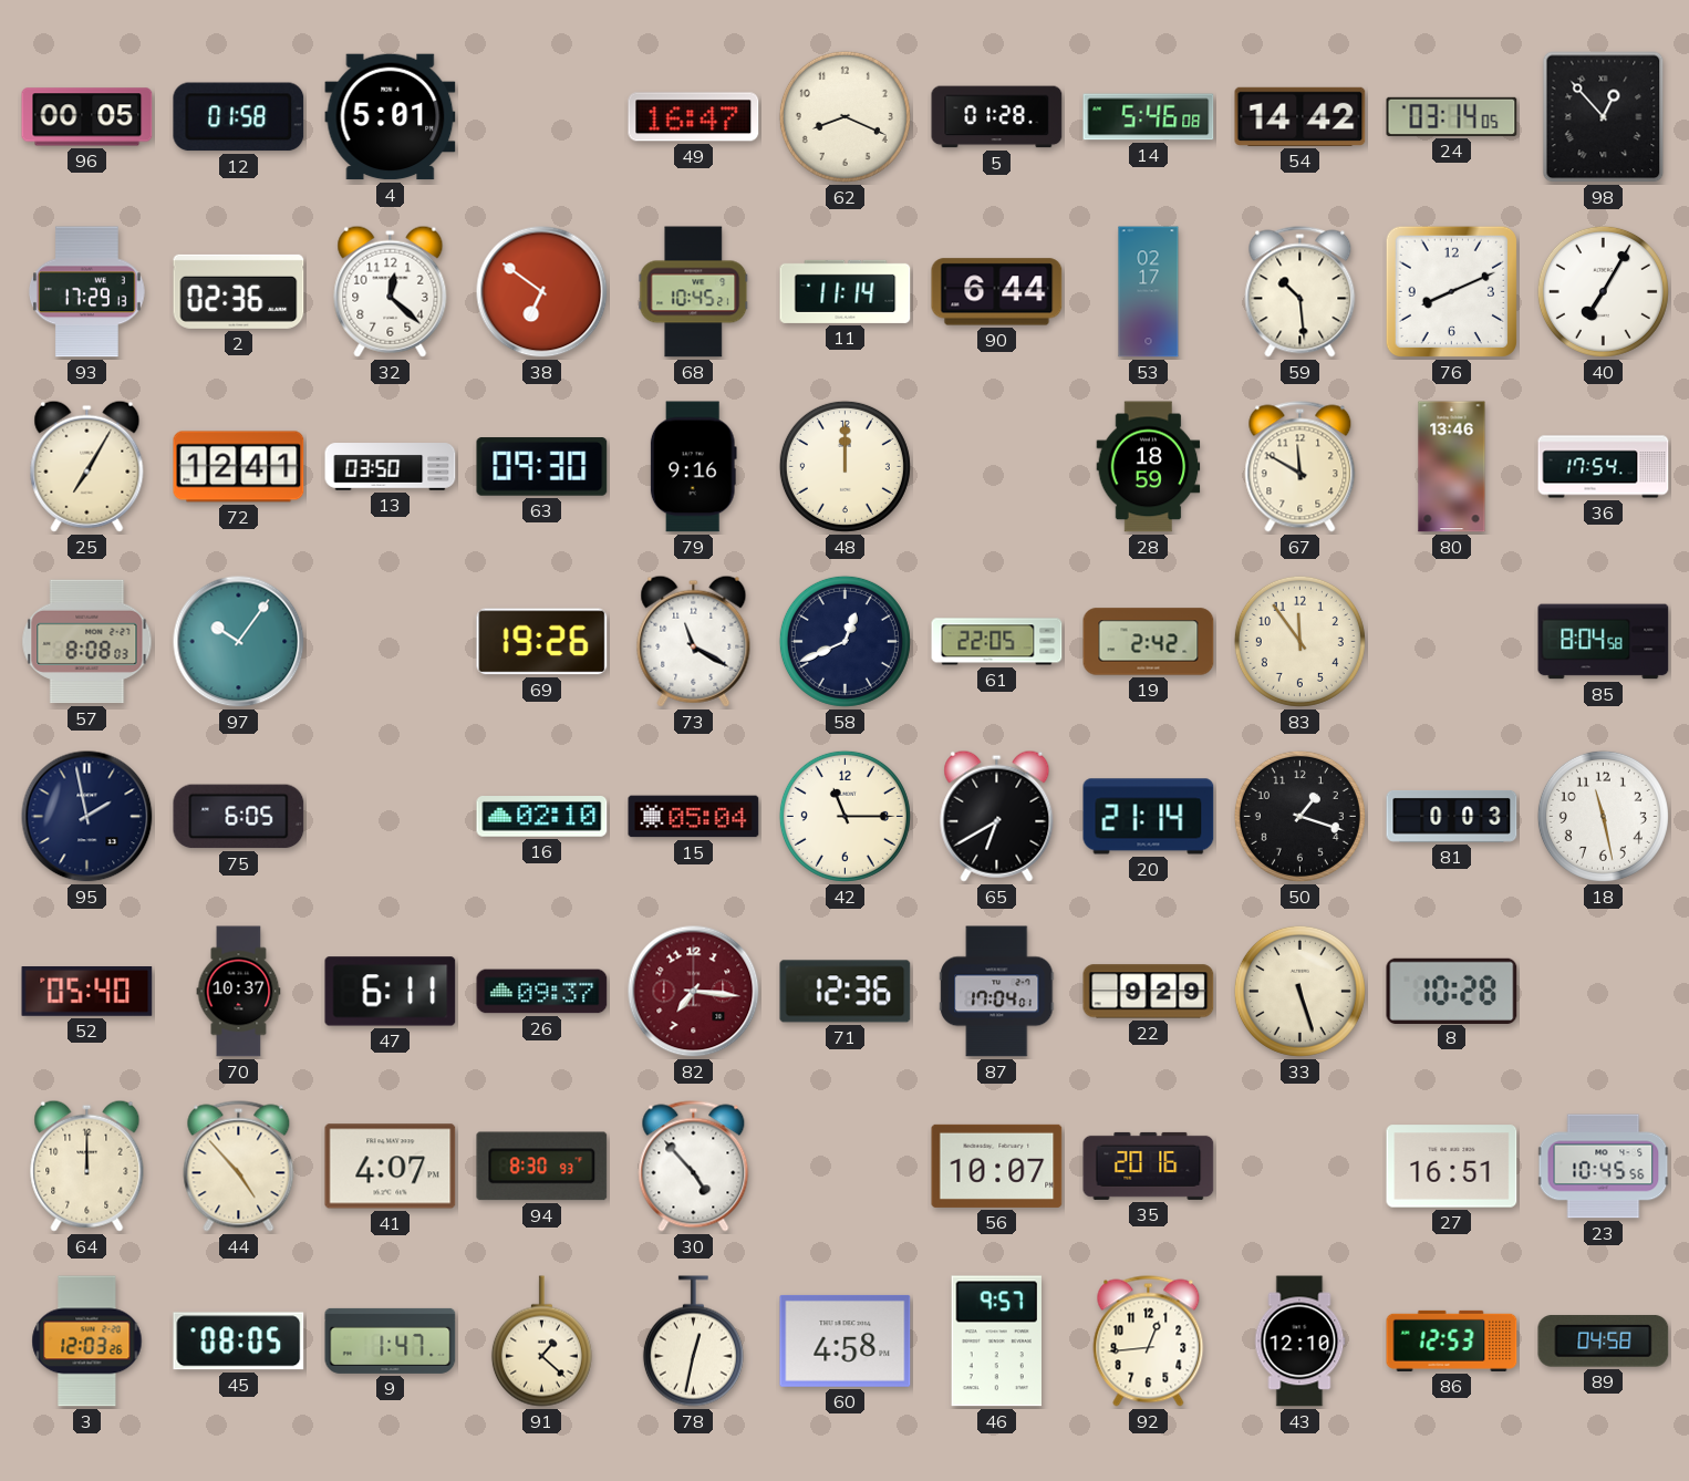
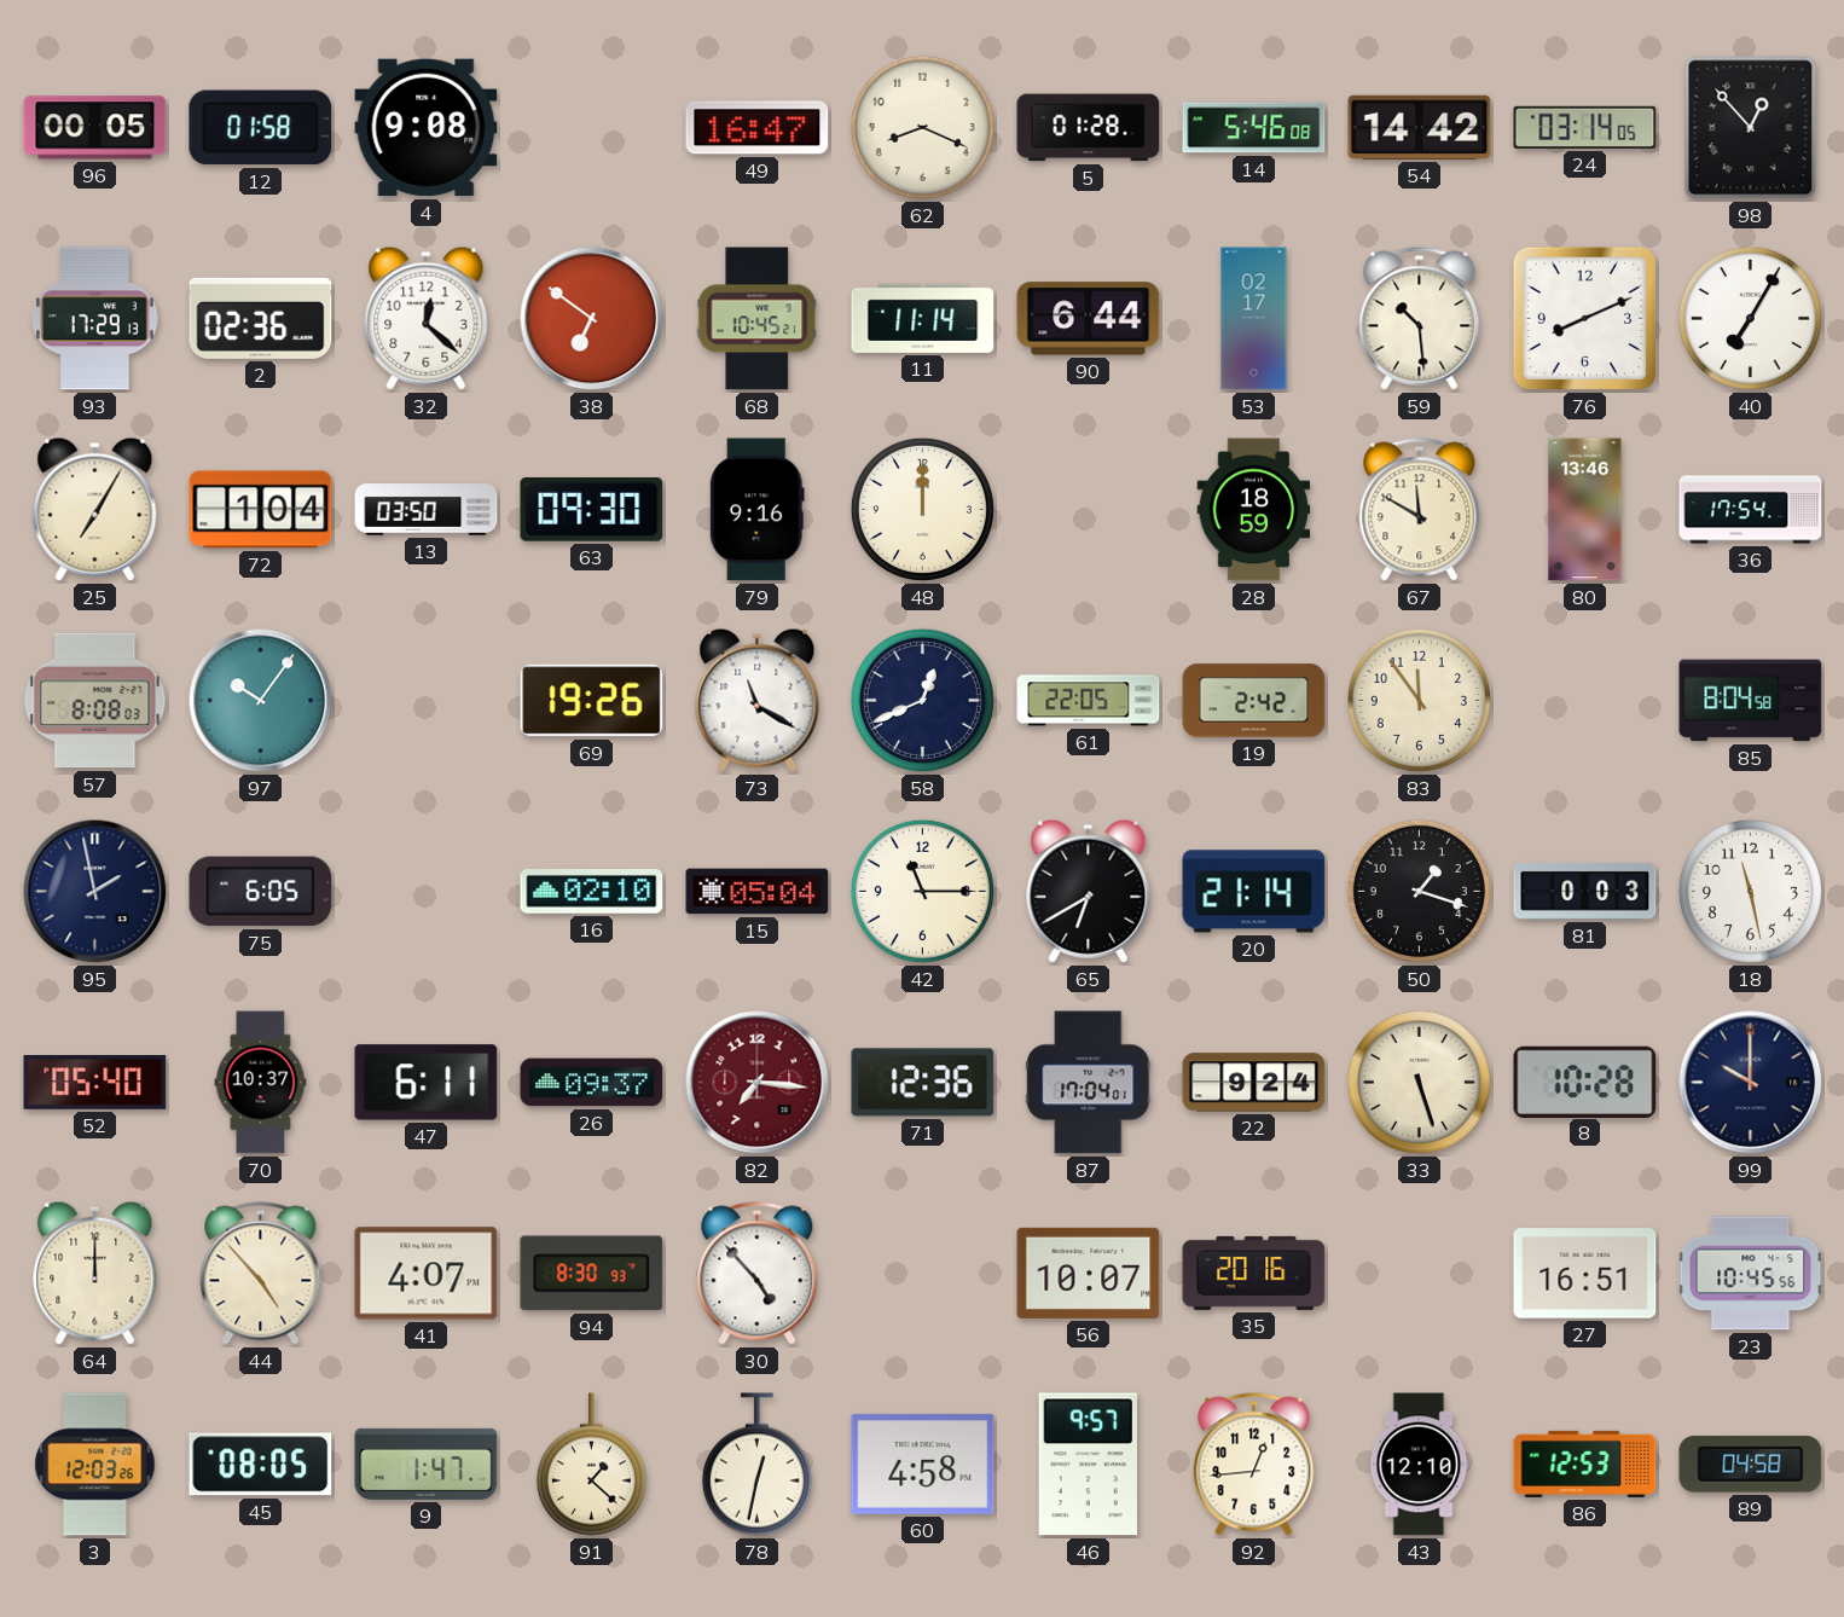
4: 5:01 -> 9:08 (427, 128)
72: 12:41 -> 1:04 (261, 510)
22: 9:29 -> 9:24 (1254, 1083)
99: none -> 10:00 (1751, 1083)
